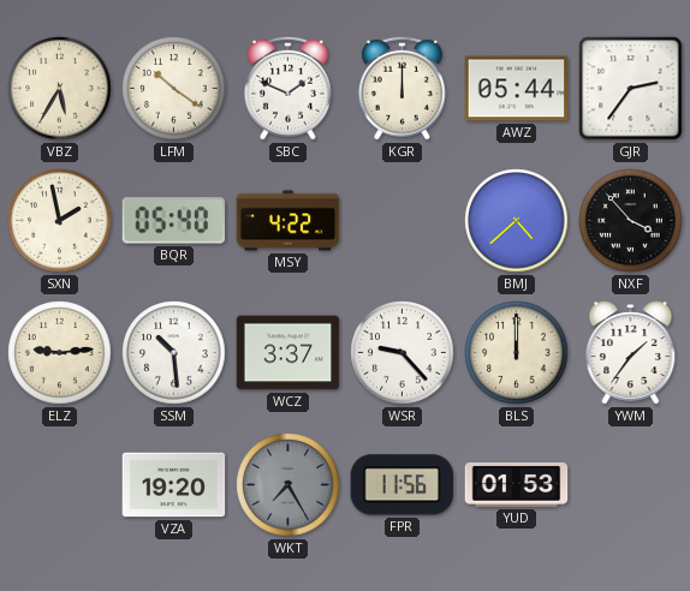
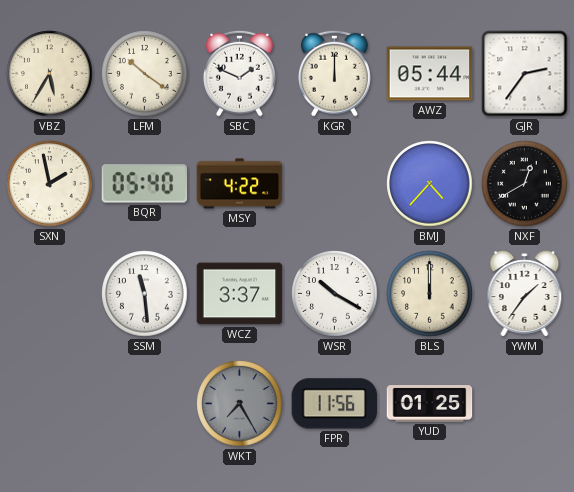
BMJ: 4:38 -> 4:37 (430, 184)
NXF: 3:53 -> 12:40 (525, 184)
ELZ: 9:14 -> none (60, 353)
SSM: 10:29 -> 11:29 (145, 294)
WSR: 9:23 -> 10:20 (335, 294)
VZA: 19:20 -> none (174, 485)
YUD: 01:53 -> 01:25 (430, 404)
